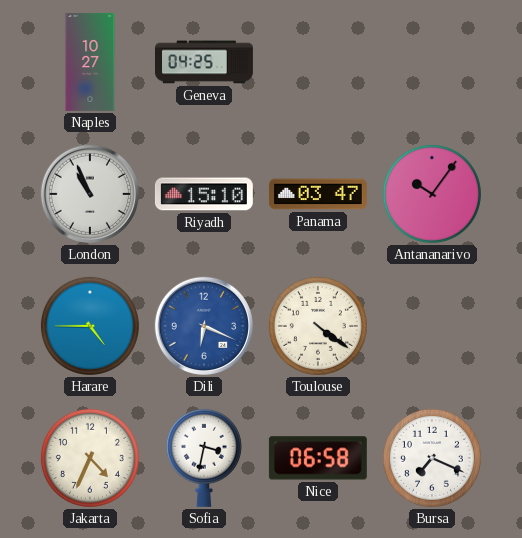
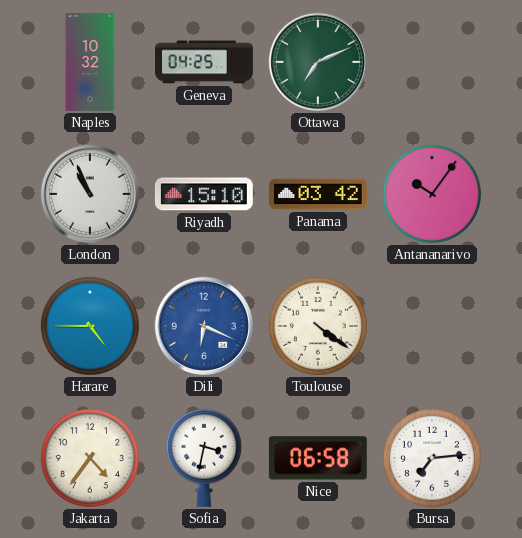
Naples: 10:27 -> 10:32 (90, 62)
Ottawa: none -> 7:11 (318, 62)
Panama: 03:47 -> 03:42 (318, 194)
Jakarta: 4:34 -> 4:36 (90, 458)
Bursa: 7:19 -> 7:14 (432, 458)
